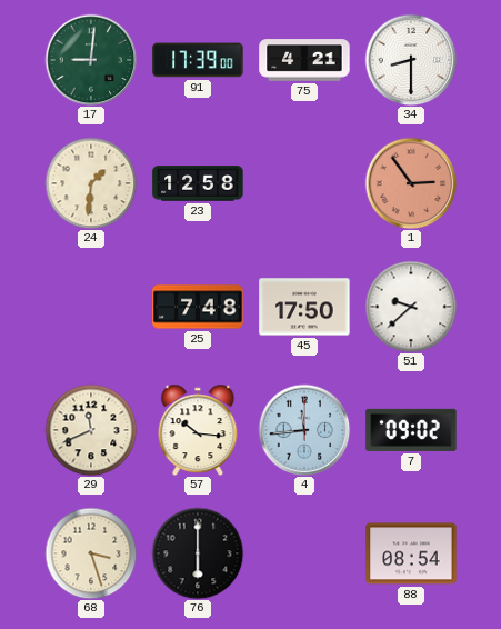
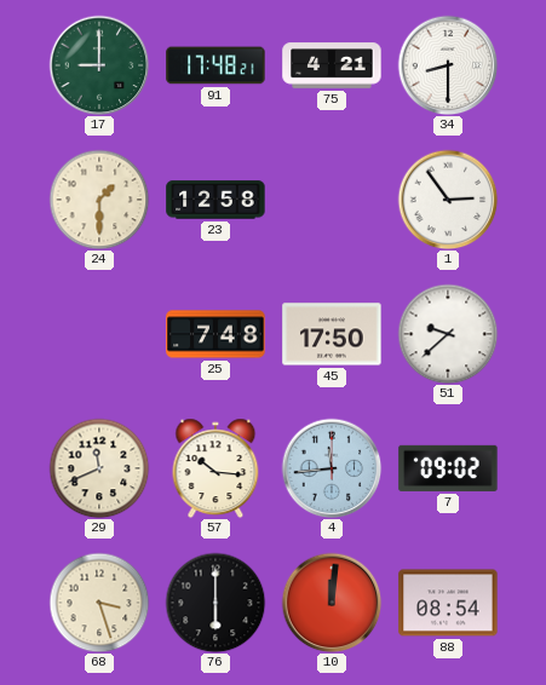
17: 9:01 -> 9:00 (99, 65)
91: 17:39 -> 17:48 (215, 65)
24: 1:31 -> 1:30 (99, 200)
1 dial: salmon -> white (448, 200)
10: none -> 12:01 (332, 603)
